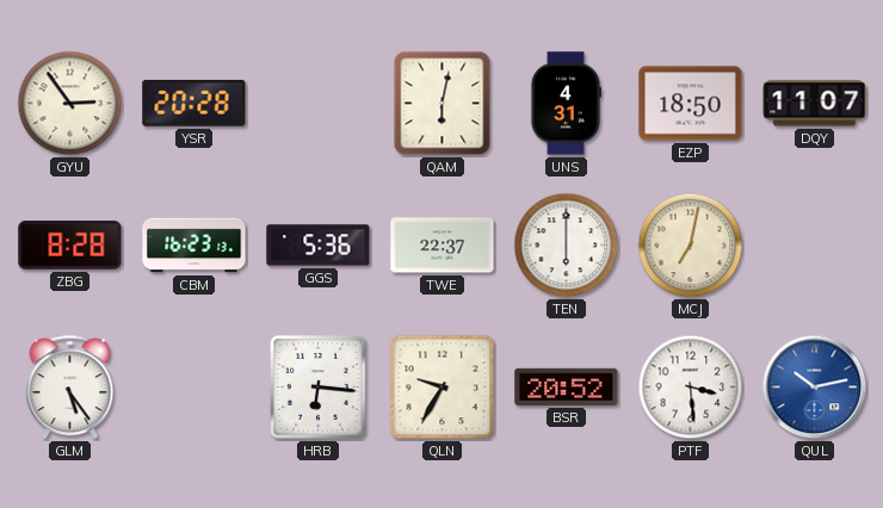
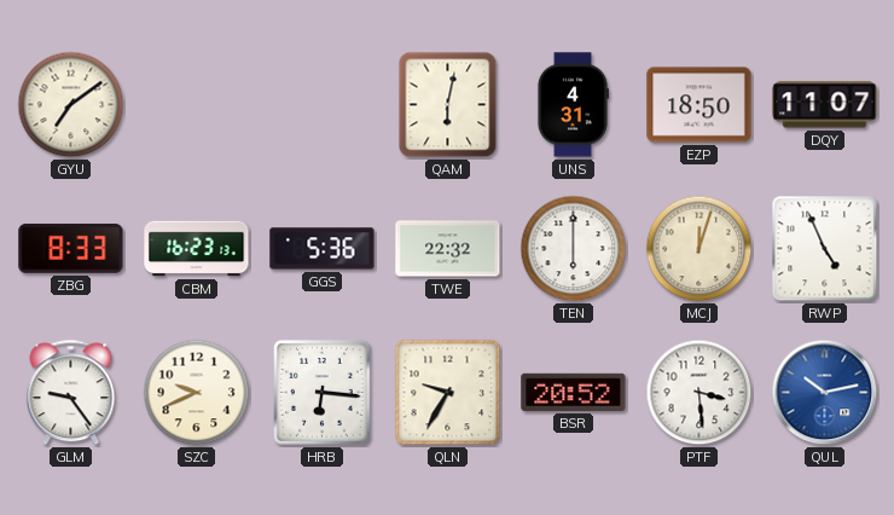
GYU: 2:54 -> 7:09 (71, 105)
YSR: 20:28 -> none (194, 104)
ZBG: 8:28 -> 8:33 (71, 249)
TWE: 22:37 -> 22:32 (448, 249)
MCJ: 7:02 -> 12:03 (699, 249)
RWP: none -> 4:56 (825, 249)
GLM: 5:24 -> 9:24 (71, 393)
SZC: none -> 9:41 (197, 393)
